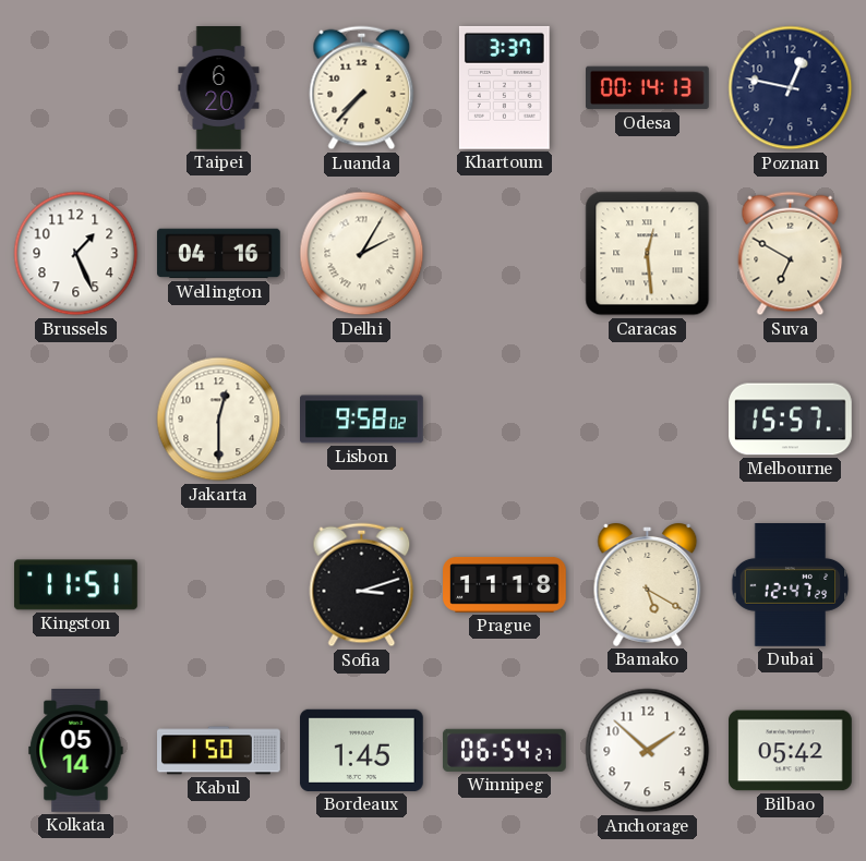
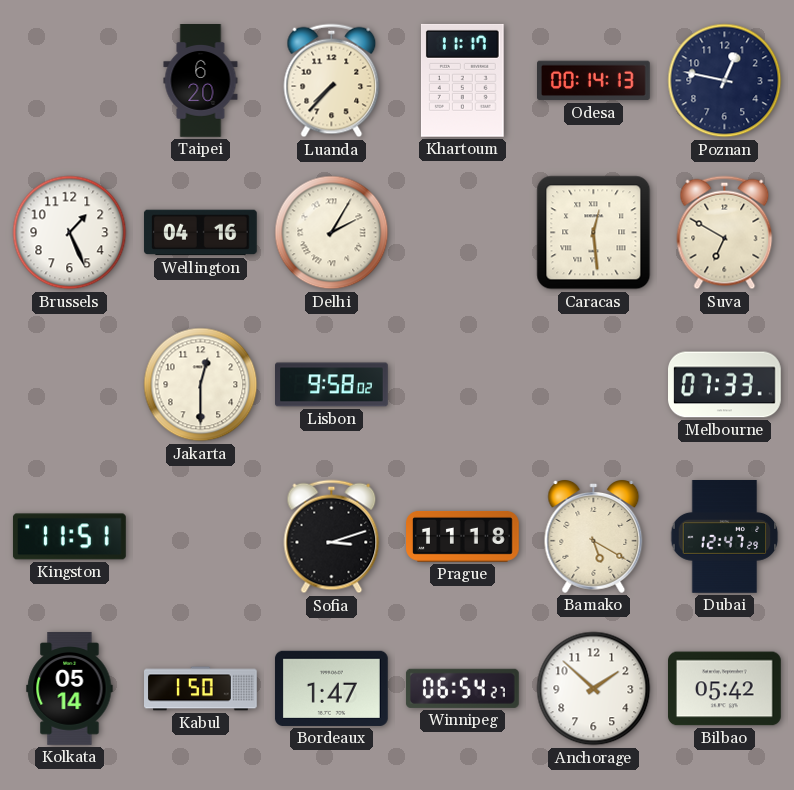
Khartoum: 3:37 -> 11:17 (462, 80)
Melbourne: 15:57 -> 07:33 (725, 385)
Bordeaux: 1:45 -> 1:47 (331, 688)
